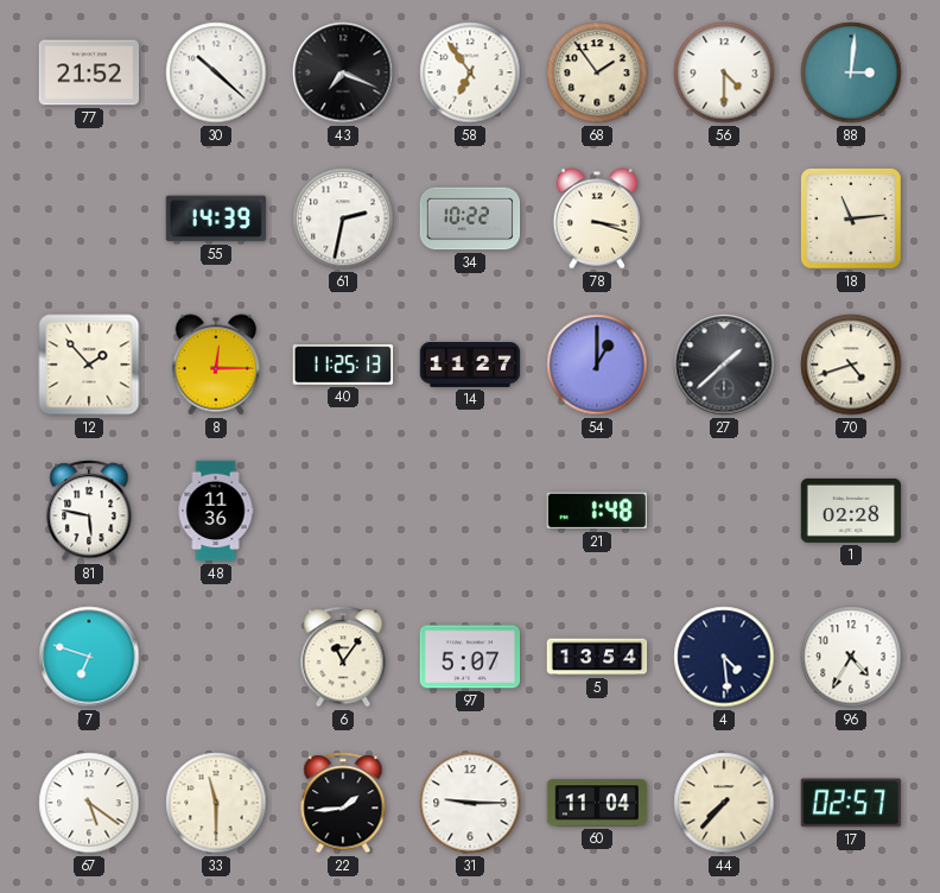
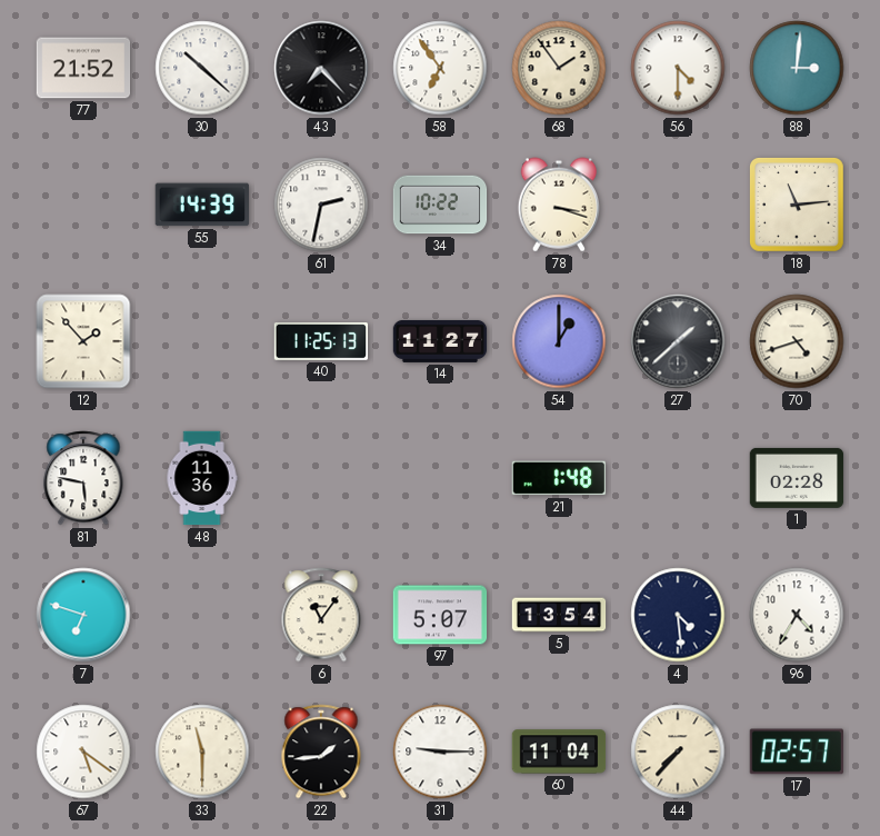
43: 7:19 -> 7:23 (321, 68)
8: 12:15 -> none (215, 365)
